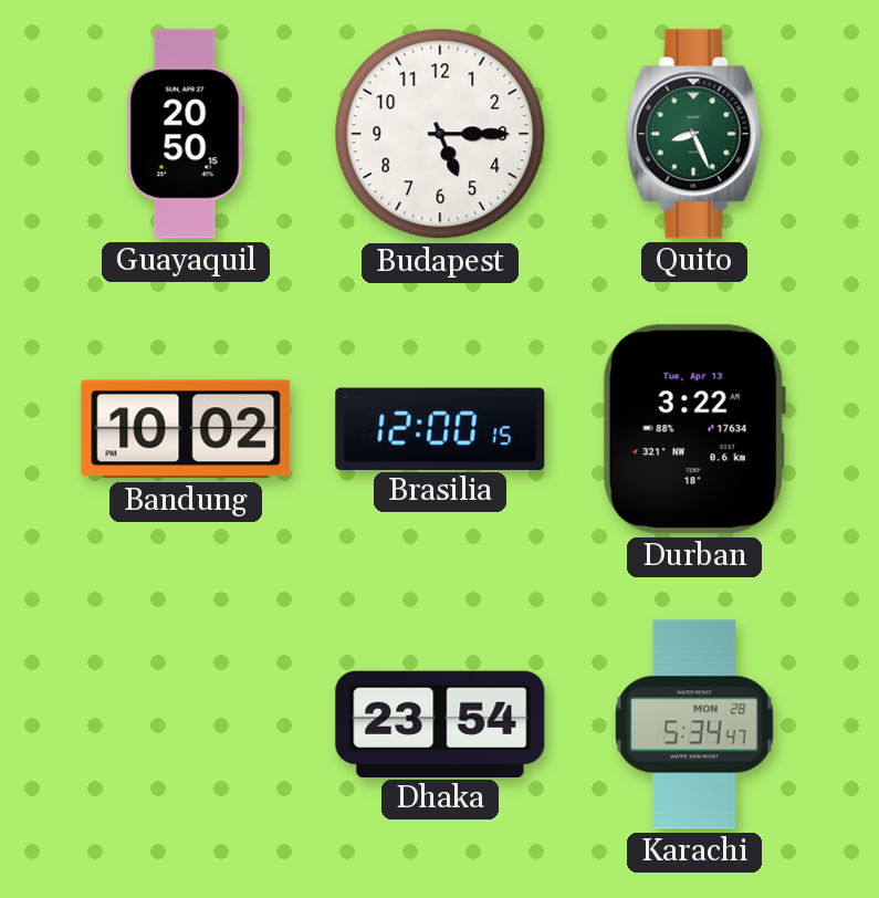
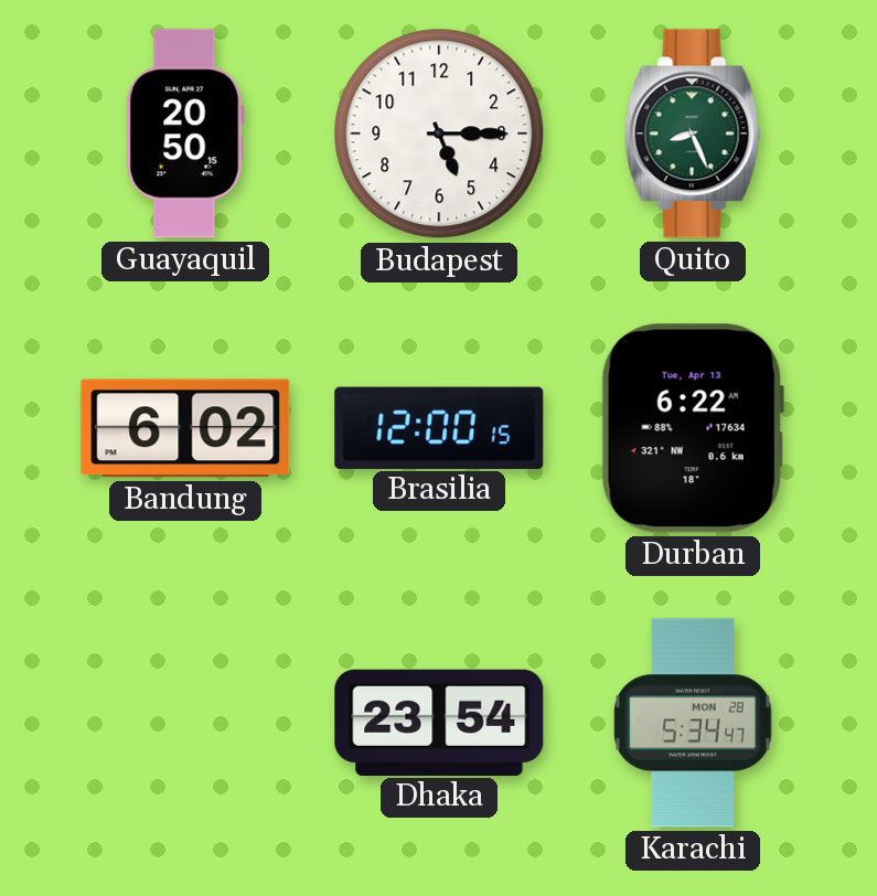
Bandung: 10:02 -> 6:02 (185, 428)
Durban: 3:22 -> 6:22 (693, 428)
